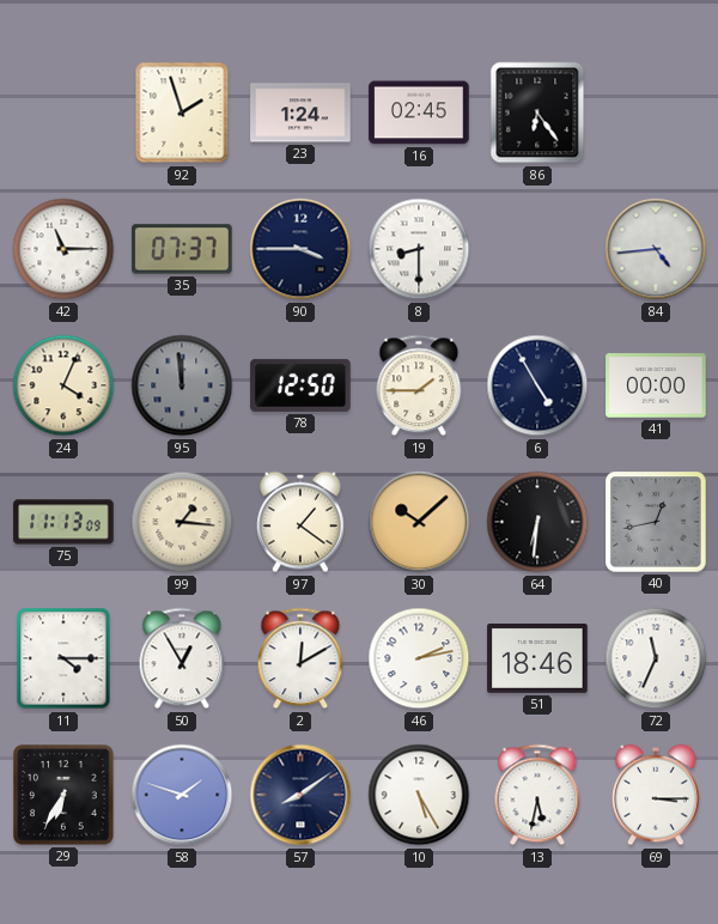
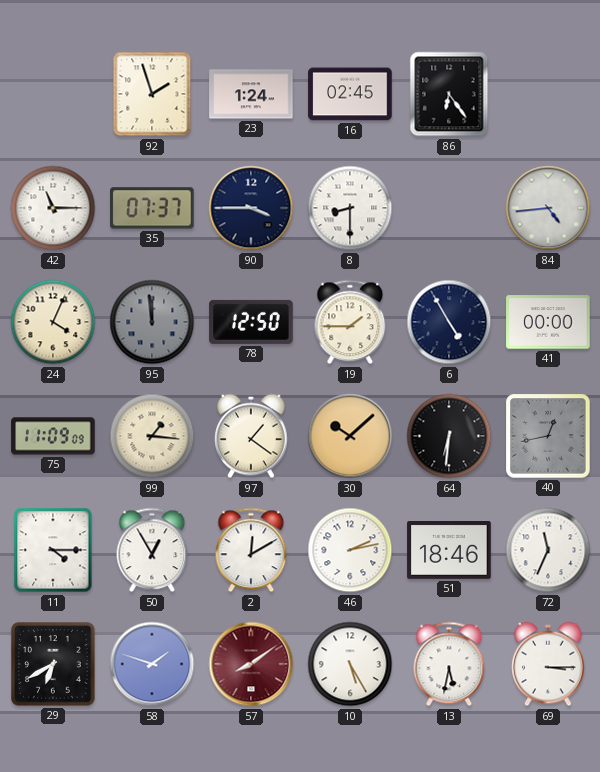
75: 11:13 -> 11:09 (53, 436)
29: 6:35 -> 6:40 (53, 664)
57 dial: navy -> burgundy (251, 664)
